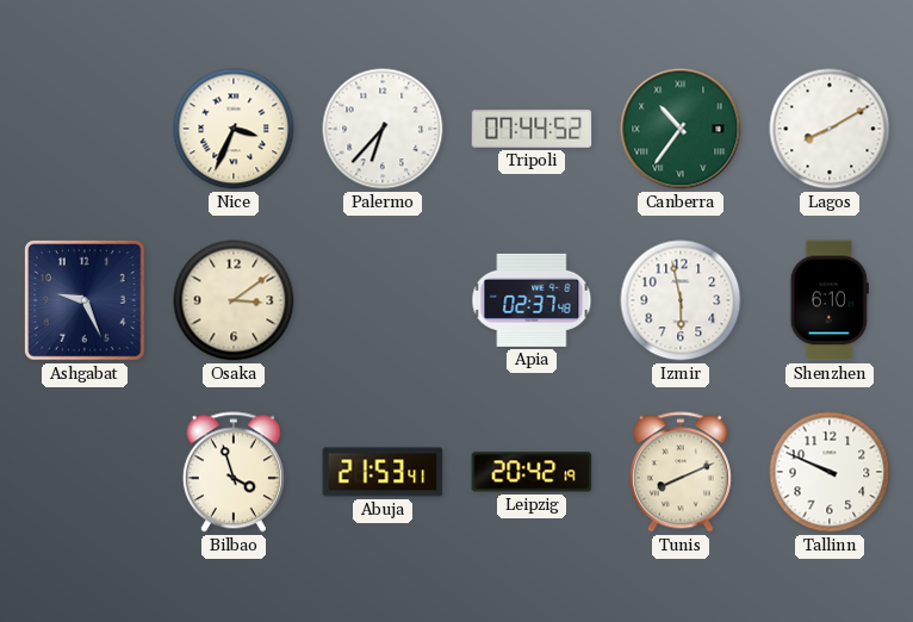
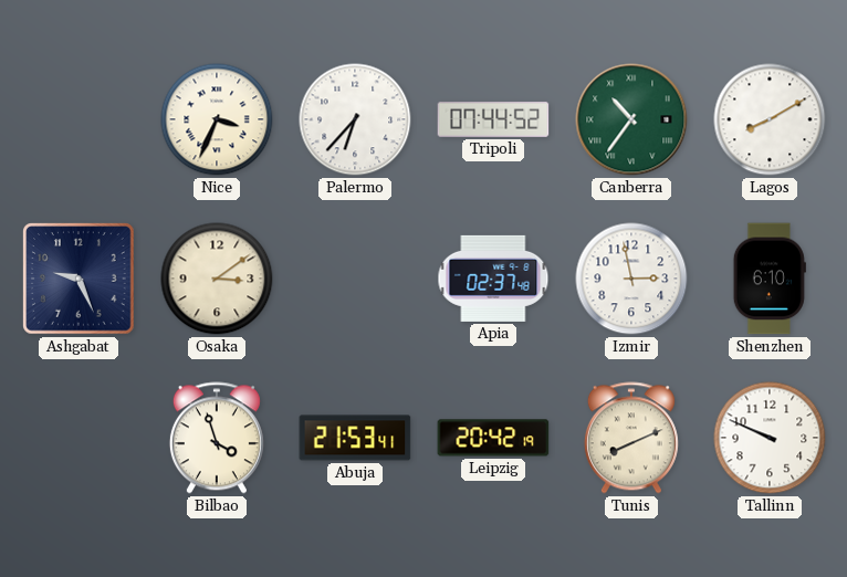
Izmir: 5:58 -> 2:58 (631, 279)
